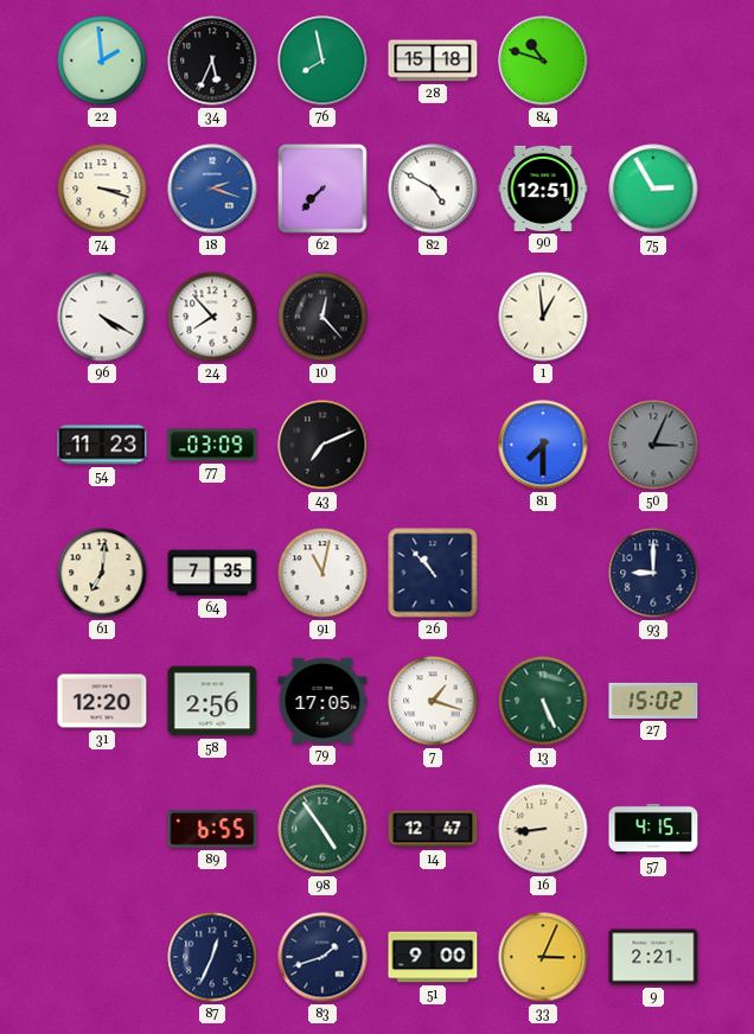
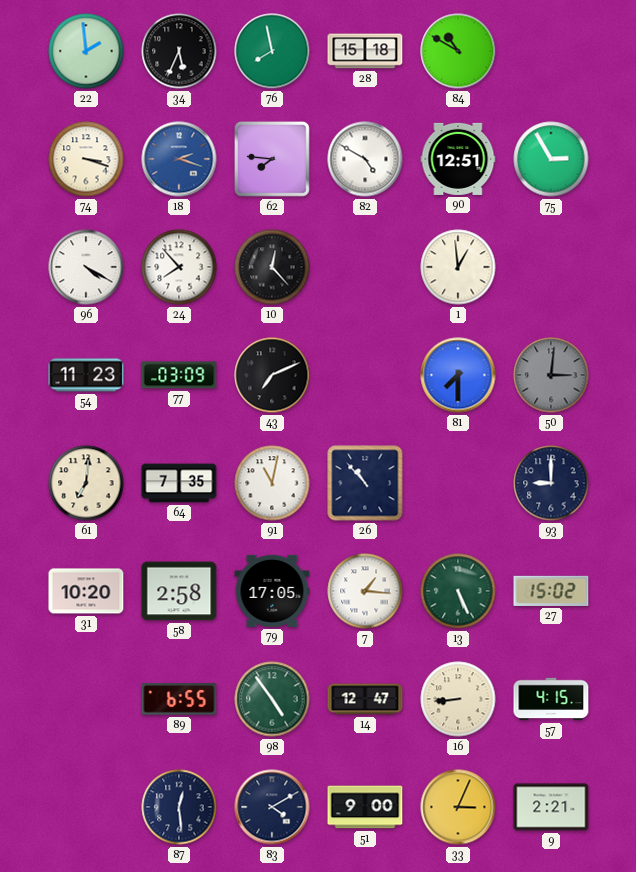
84: 10:48 -> 10:50 (458, 51)
62: 7:37 -> 7:46 (273, 160)
50: 3:04 -> 3:01 (551, 375)
31: 12:20 -> 10:20 (86, 591)
58: 2:56 -> 2:58 (179, 591)
7: 1:18 -> 1:16 (365, 591)
87: 12:34 -> 12:29 (179, 807)
83: 1:42 -> 4:10 (272, 807)
